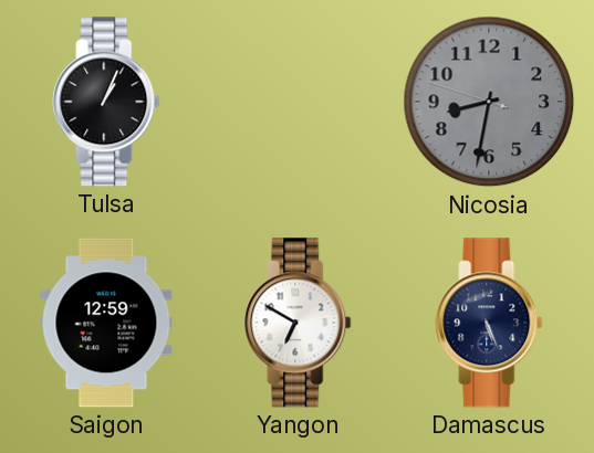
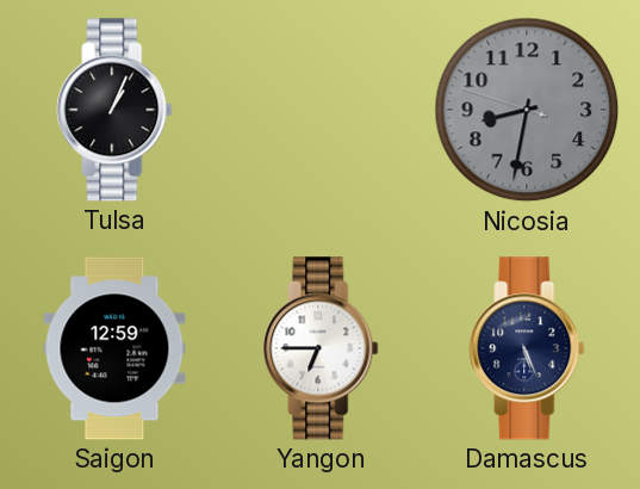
Yangon: 6:50 -> 6:45 (321, 348)
